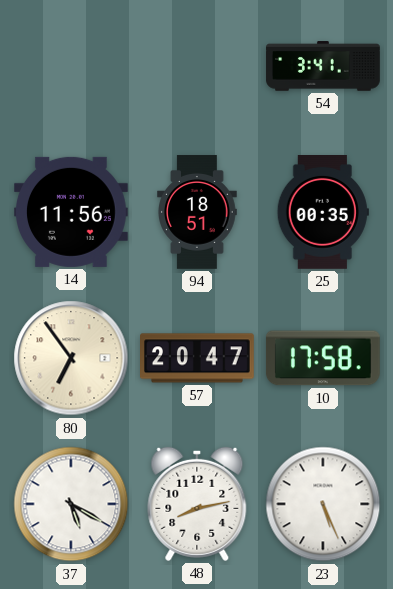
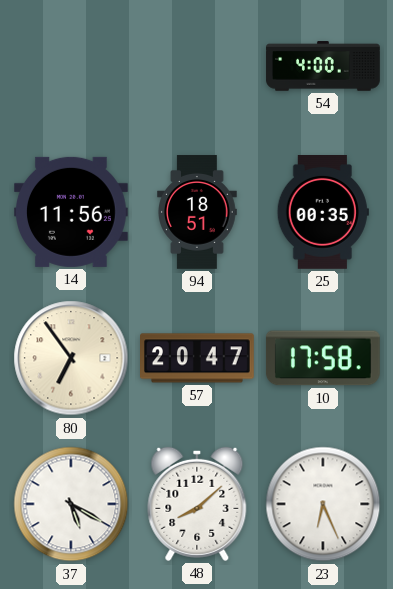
54: 3:41 -> 4:00 (323, 66)
48: 8:13 -> 8:08 (197, 504)
23: 5:26 -> 6:26 (323, 504)
